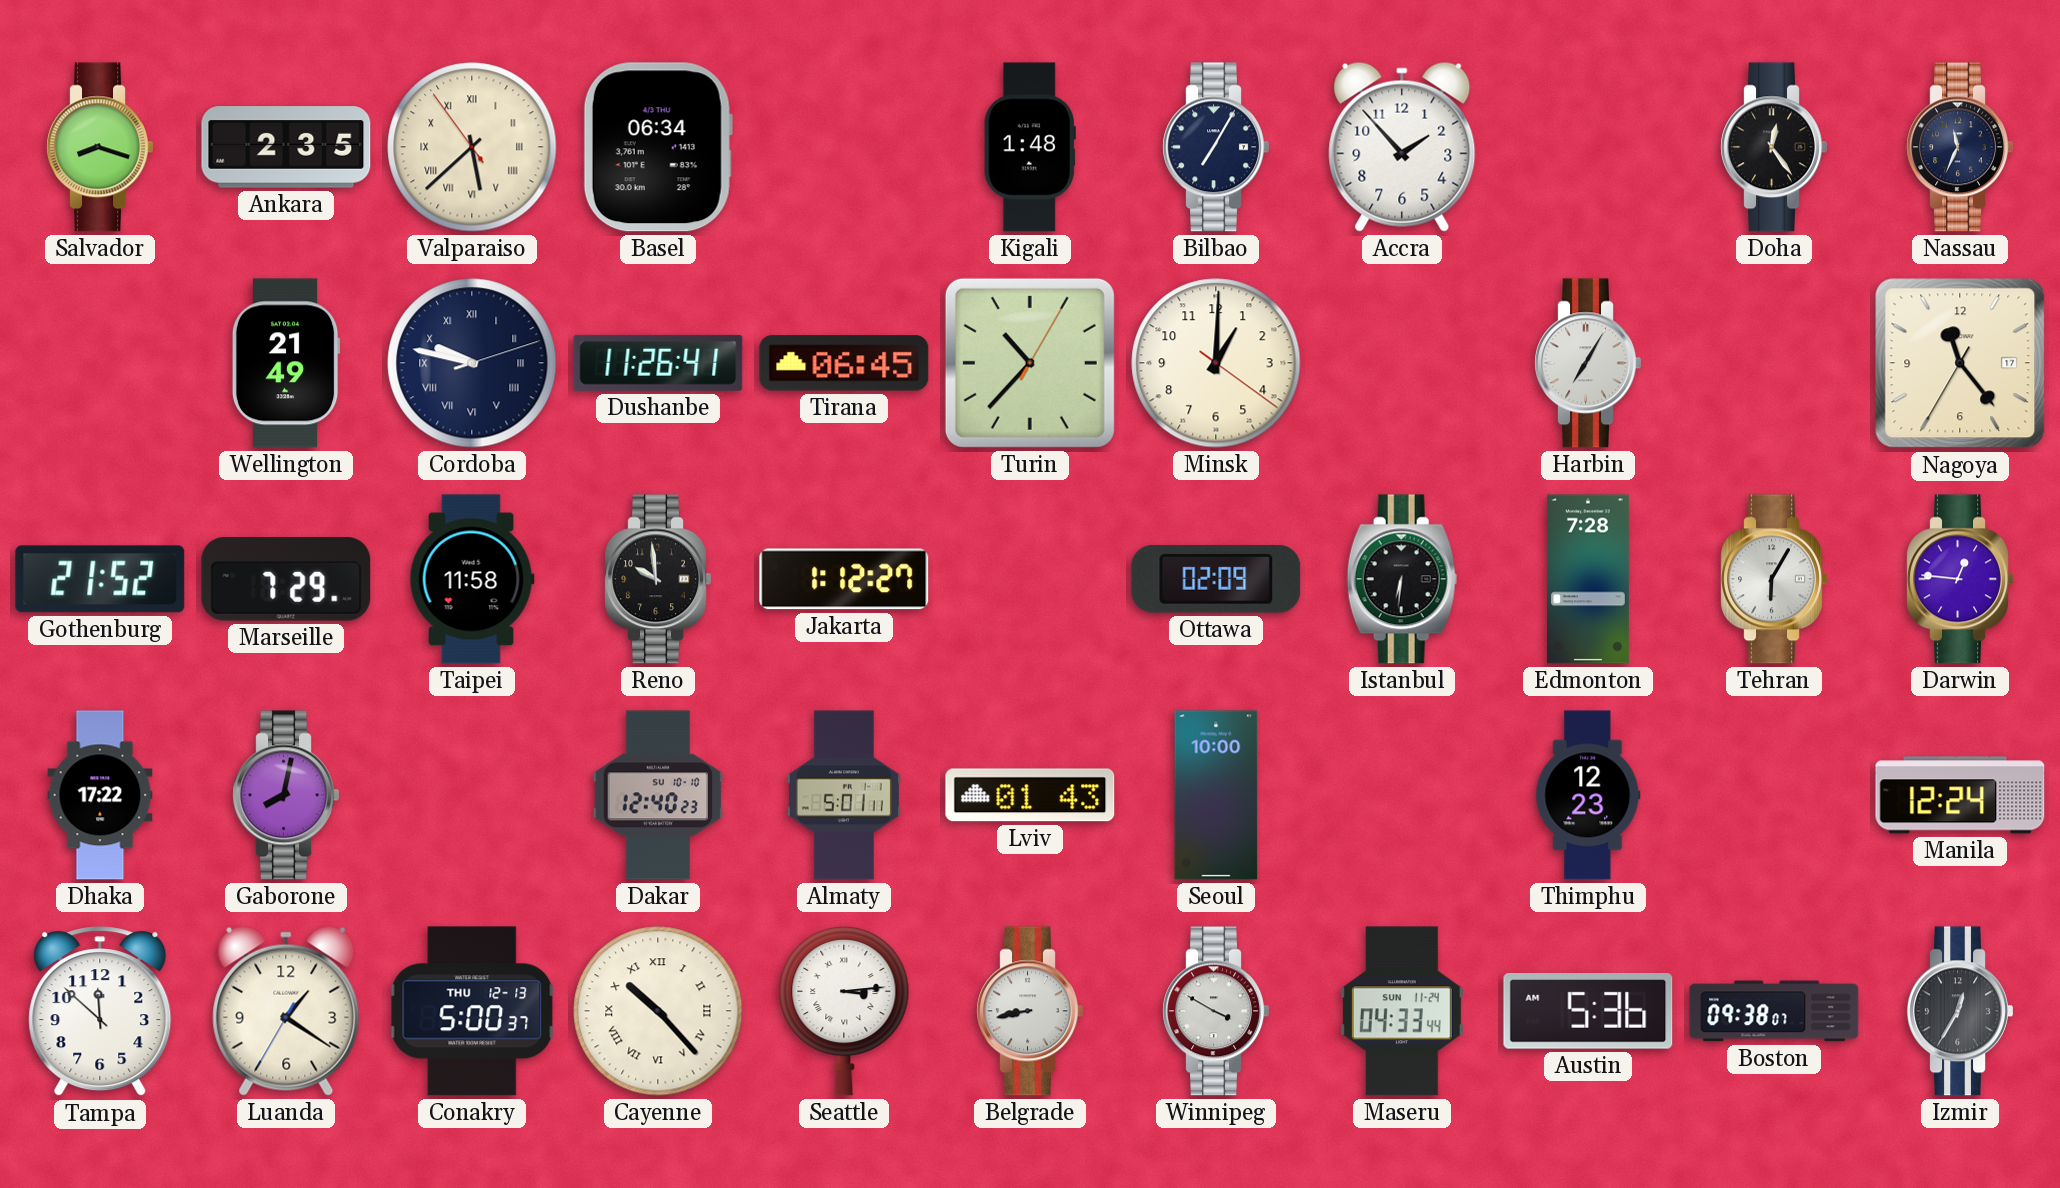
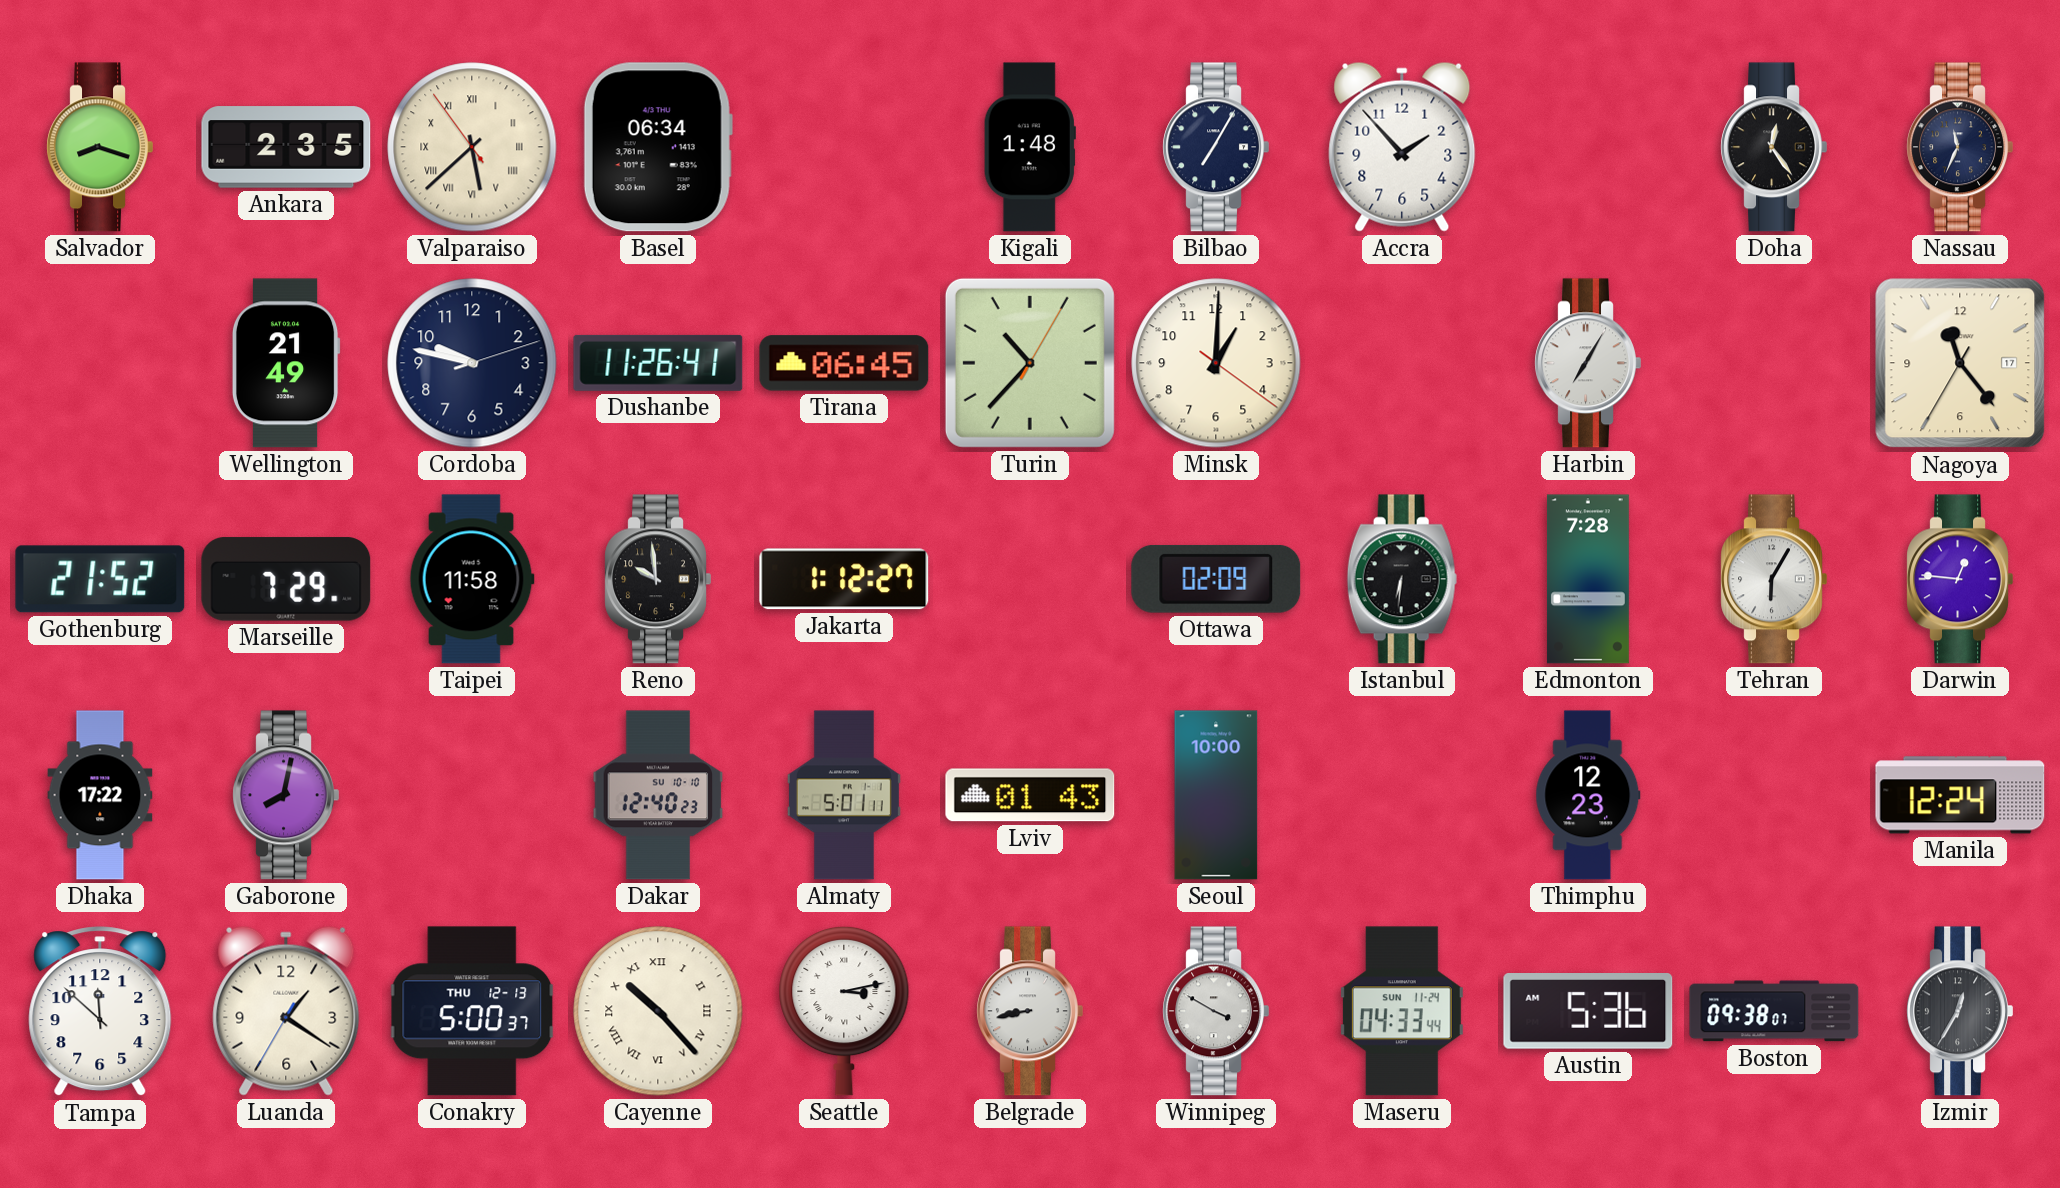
Cordoba numerals: Roman -> Arabic (472, 363)
Seattle: 3:14 -> 3:13 (844, 1011)
